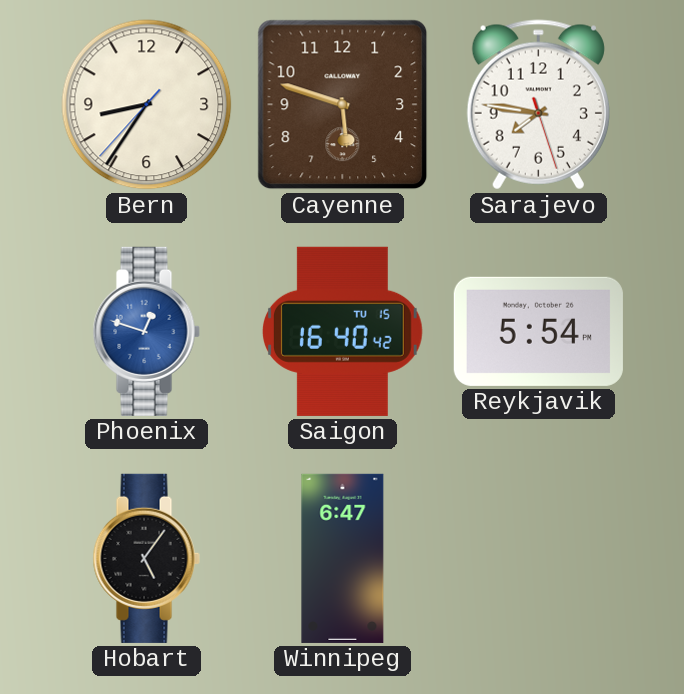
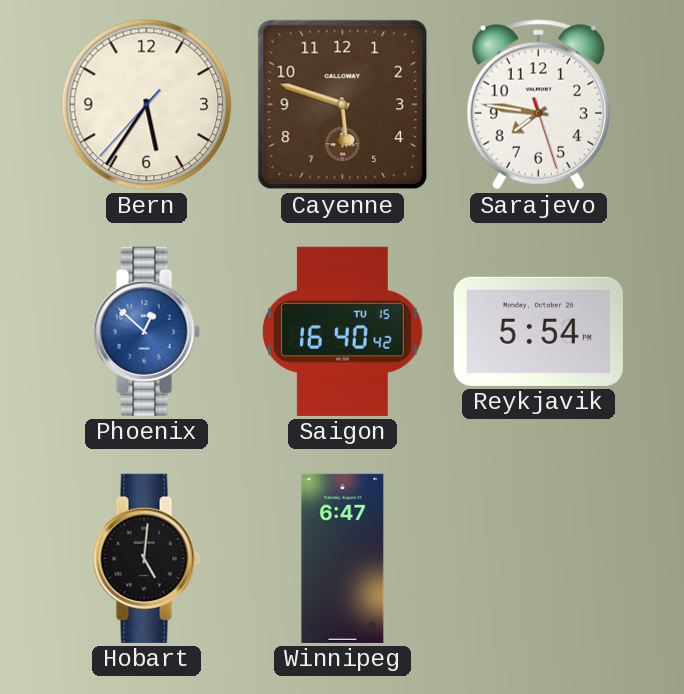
Bern: 8:35 -> 5:35 (147, 105)
Phoenix: 12:48 -> 12:52 (146, 331)
Hobart: 5:06 -> 5:01 (146, 558)
